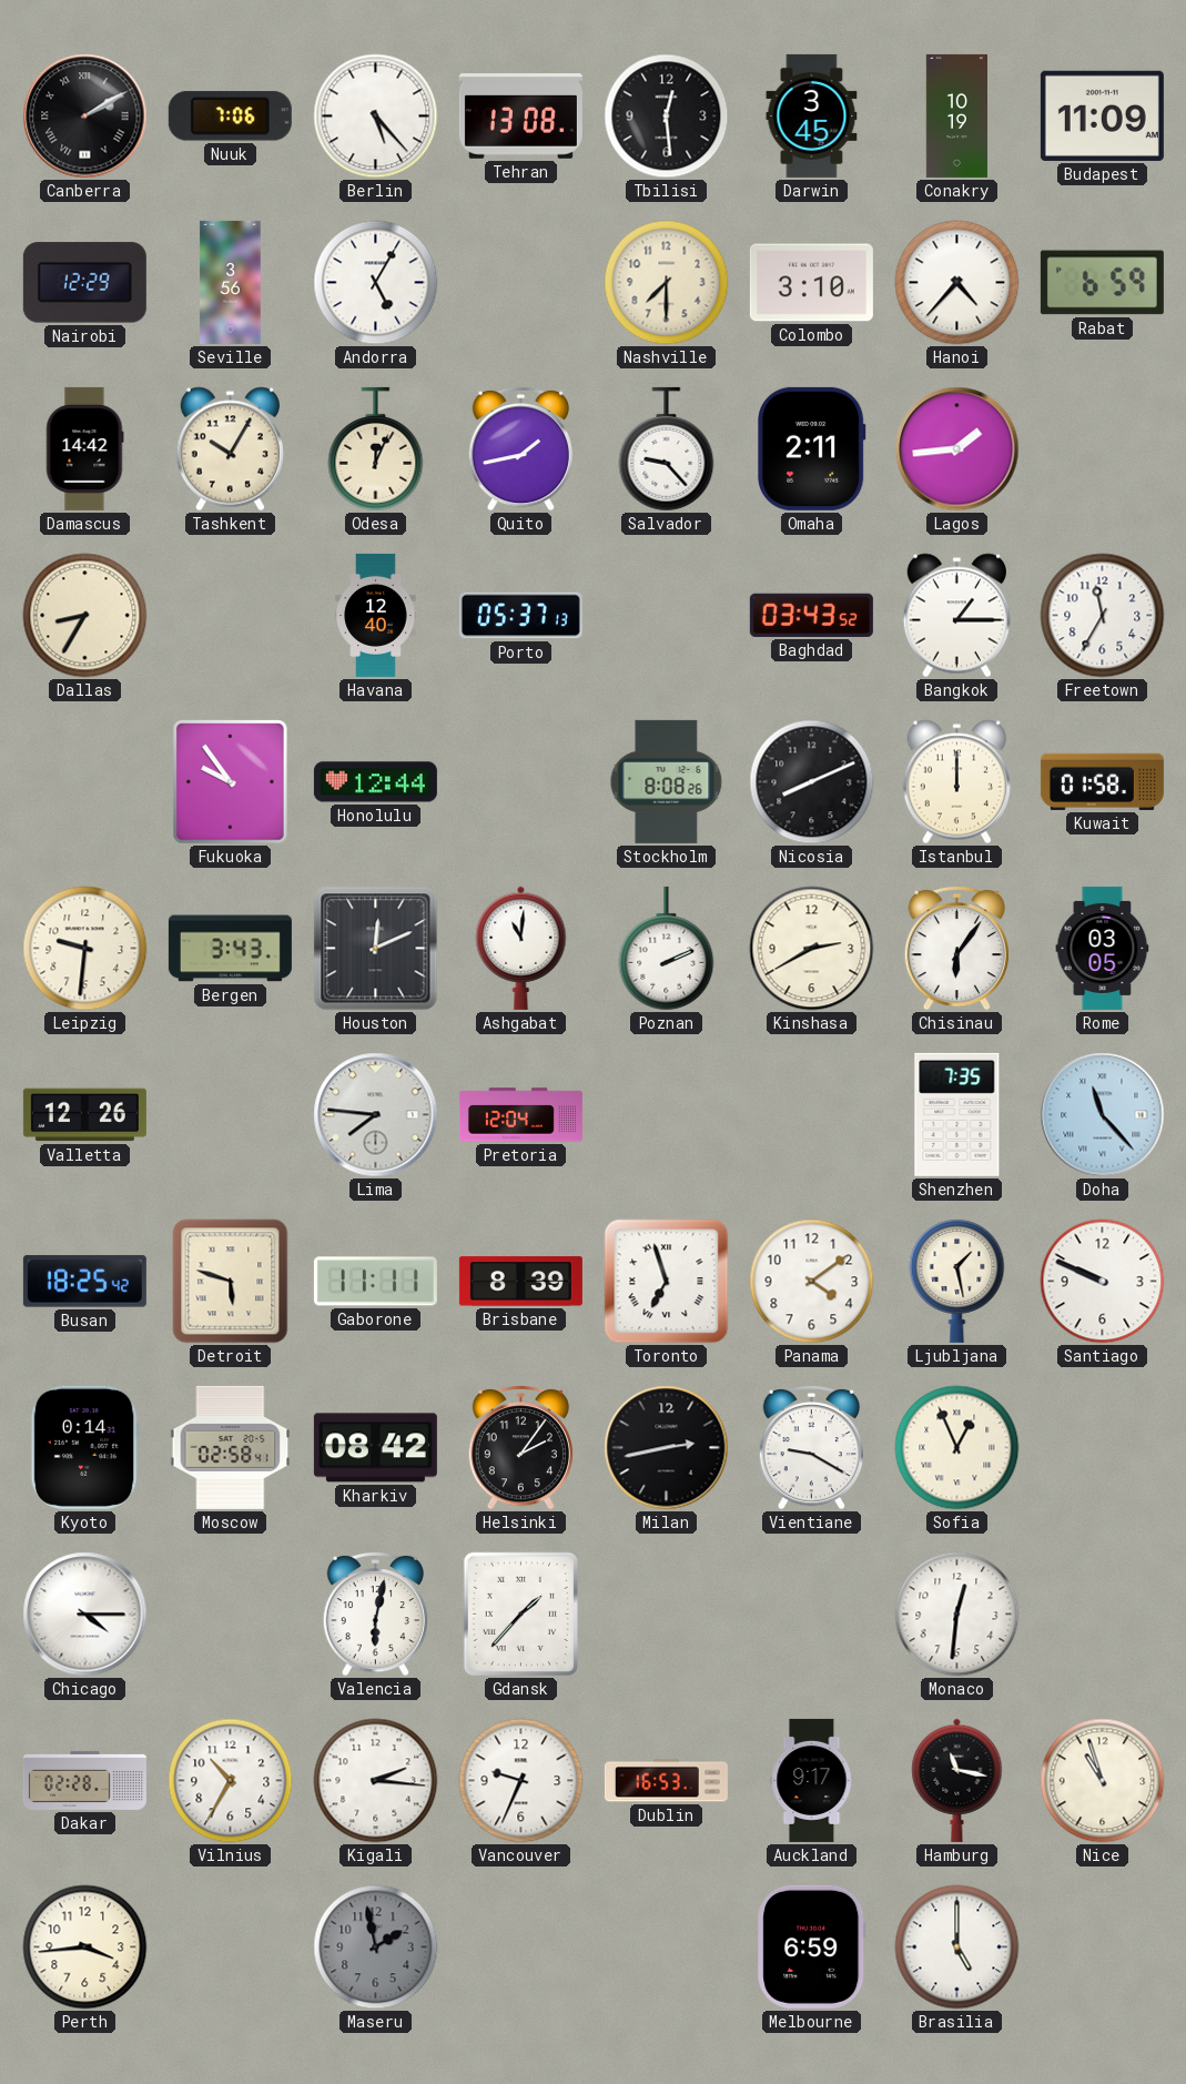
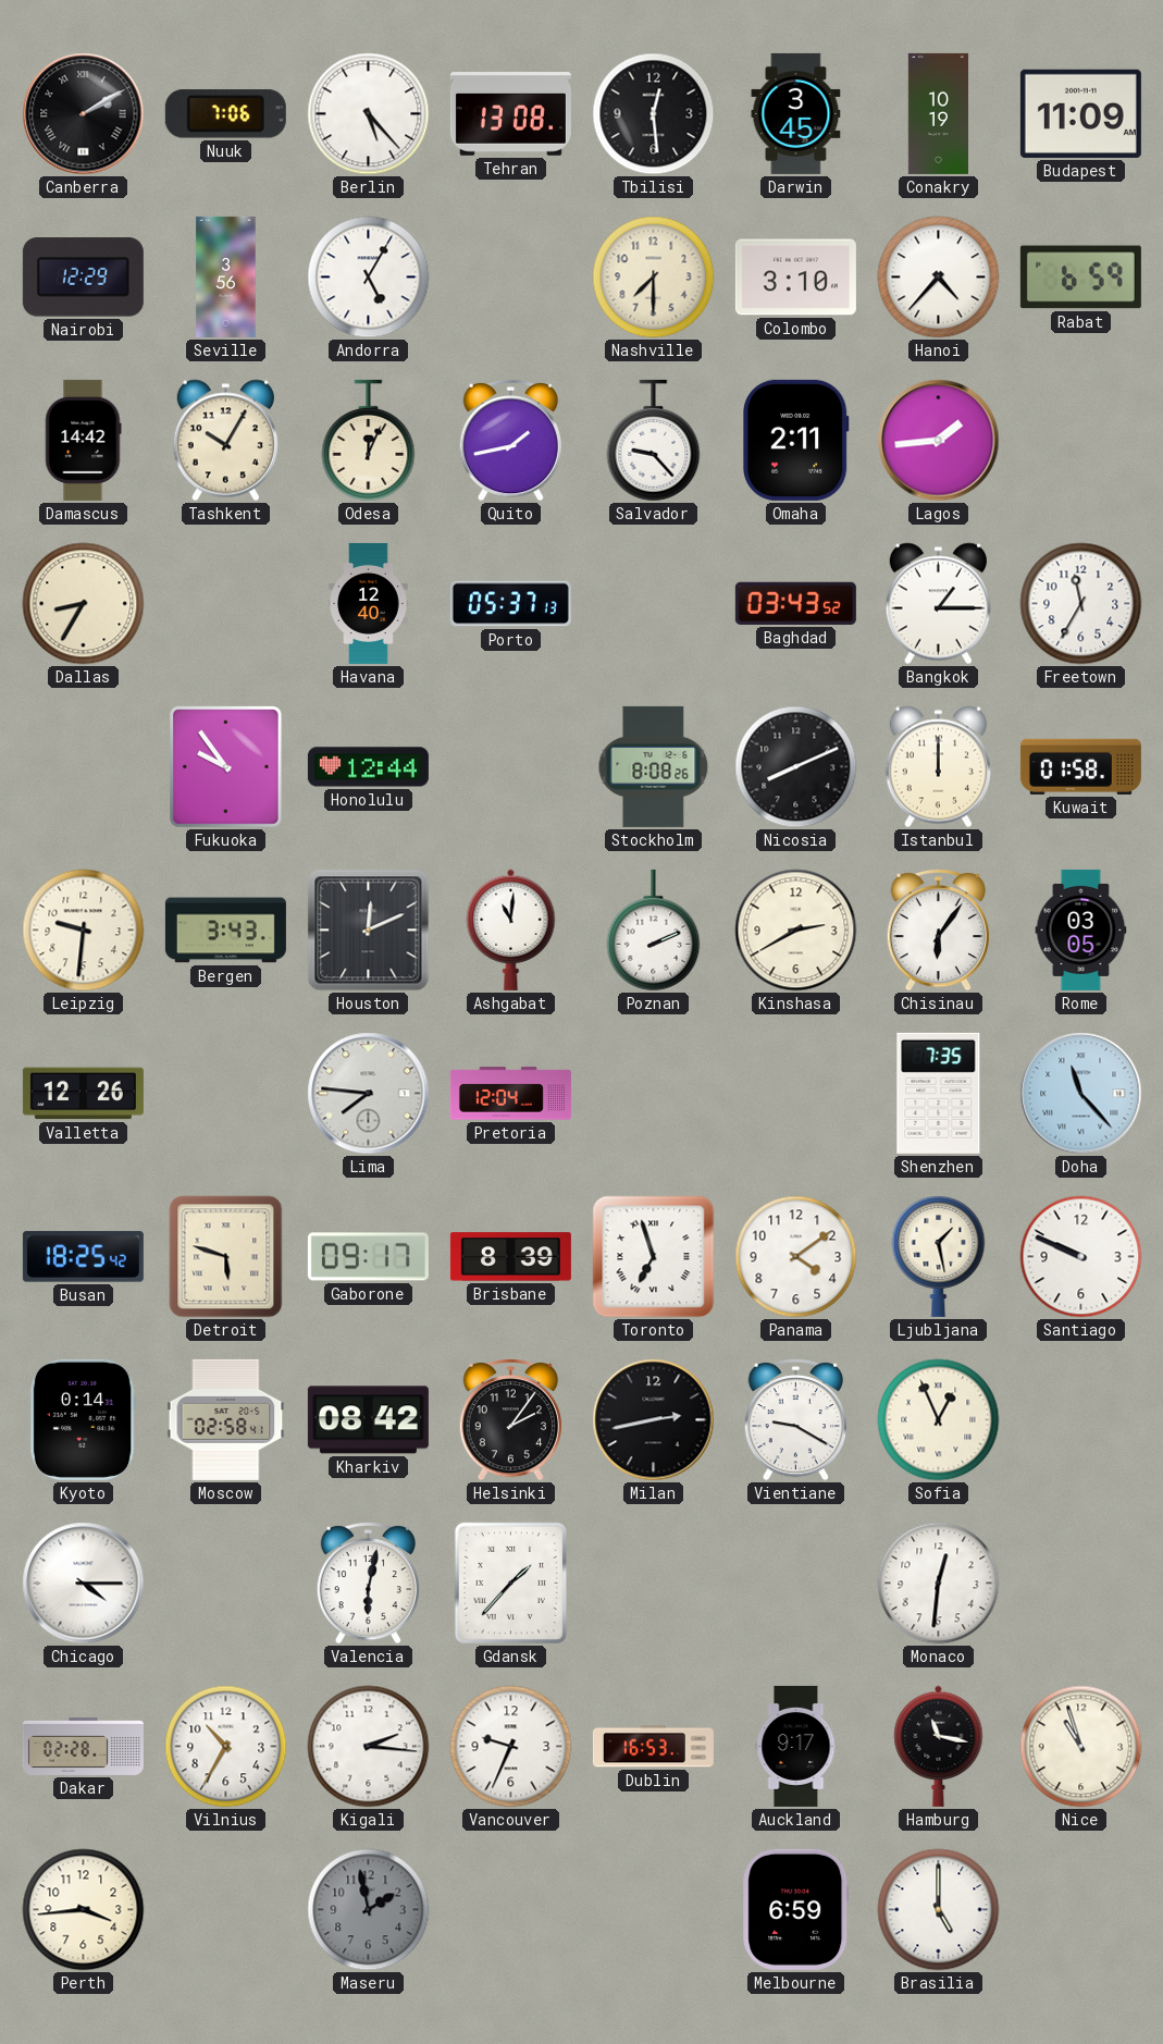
Gaborone: 11:11 -> 09:17 (368, 1257)
